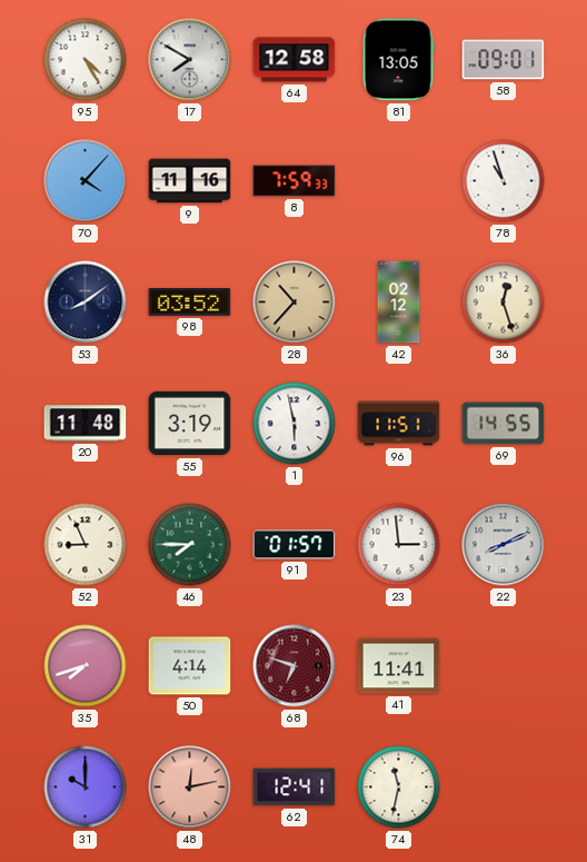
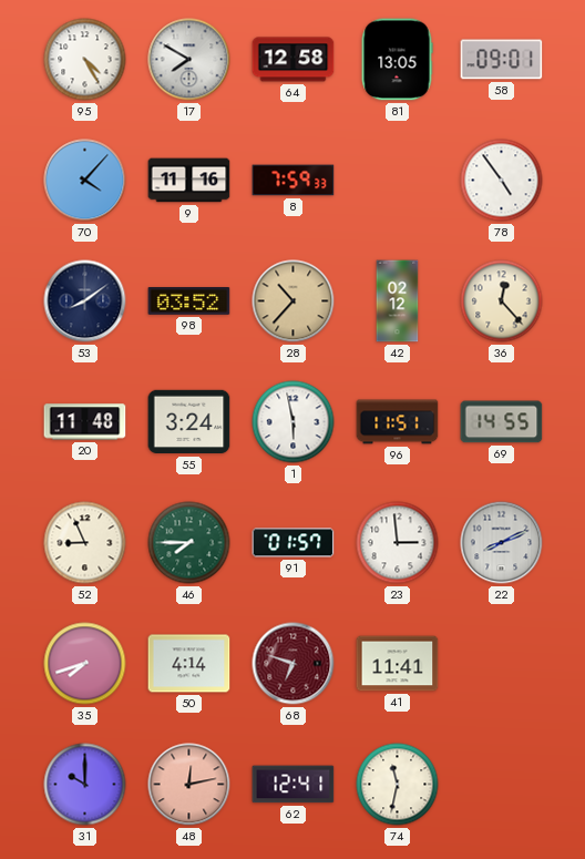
78: 10:57 -> 4:54 (502, 181)
36: 12:27 -> 12:23 (502, 301)
55: 3:19 -> 3:24 (189, 422)
